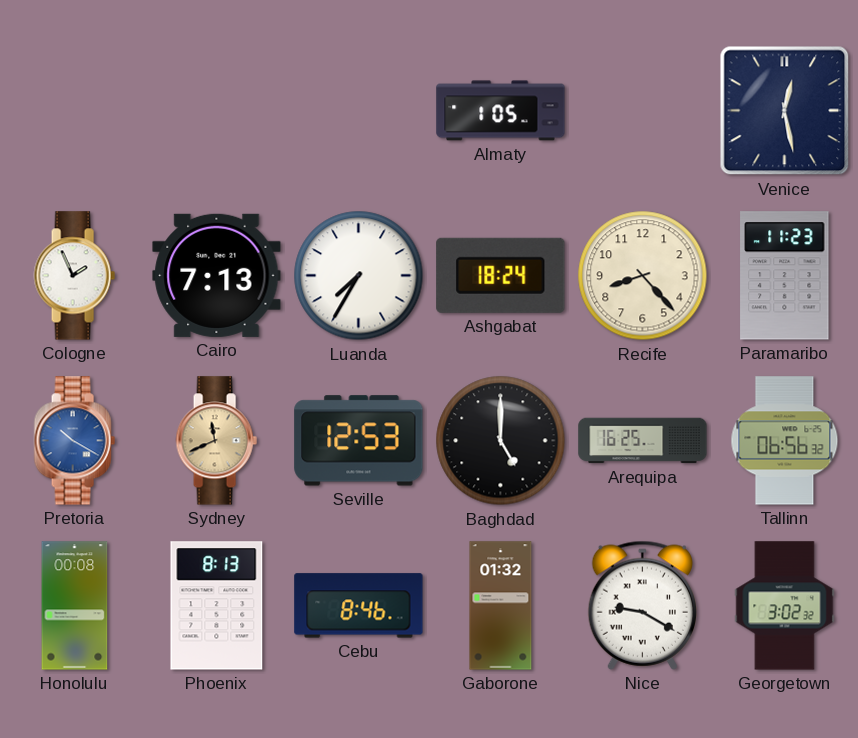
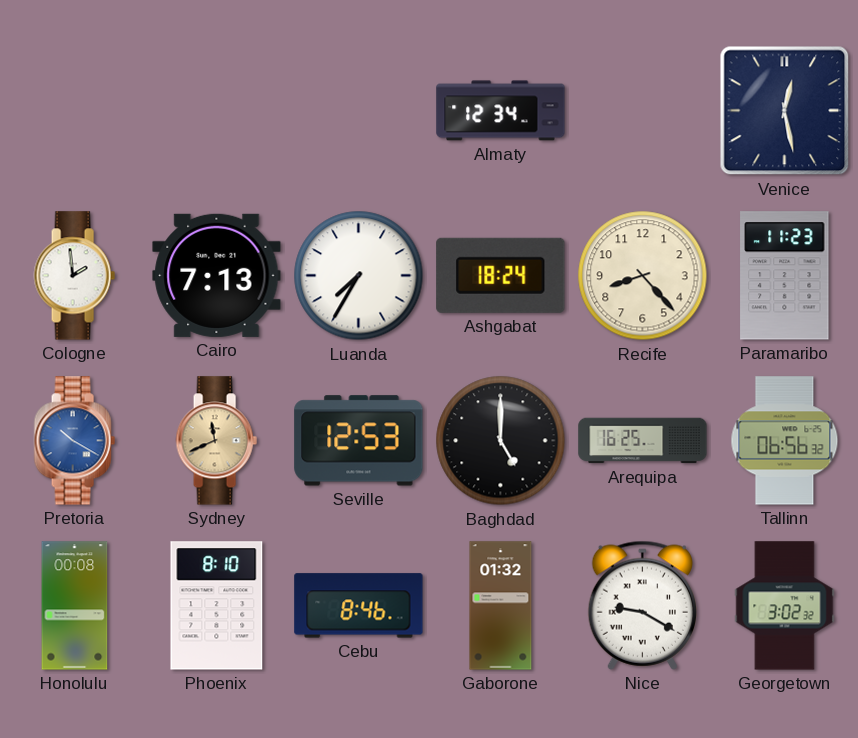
Almaty: 1:05 -> 12:34 (501, 111)
Cologne: 1:56 -> 1:59 (74, 276)
Phoenix: 8:13 -> 8:10 (217, 606)
